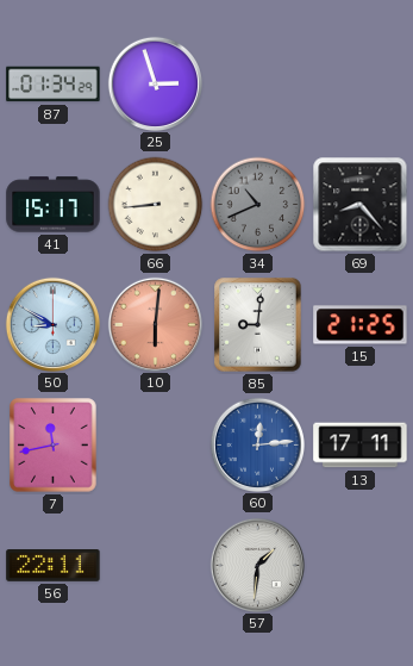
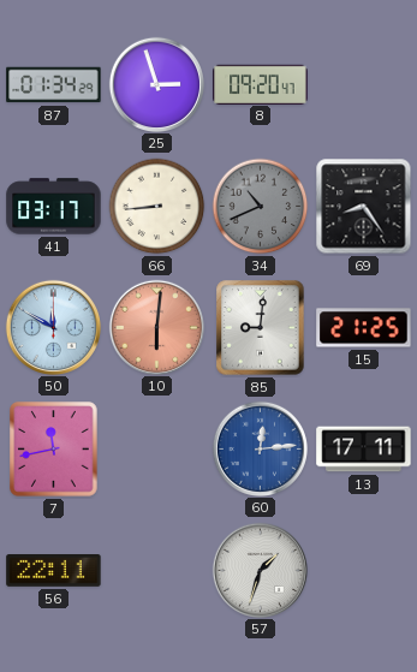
8: none -> 09:20 (261, 84)
41: 15:17 -> 03:17 (54, 207)
69: 8:23 -> 8:24 (364, 207)
50: 8:50 -> 11:50 (53, 327)
57: 1:31 -> 1:33 (260, 570)
